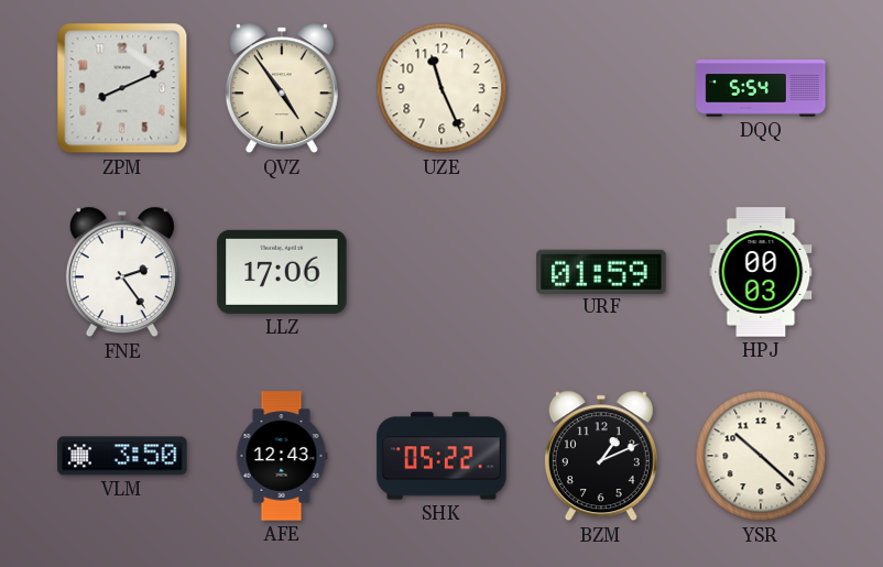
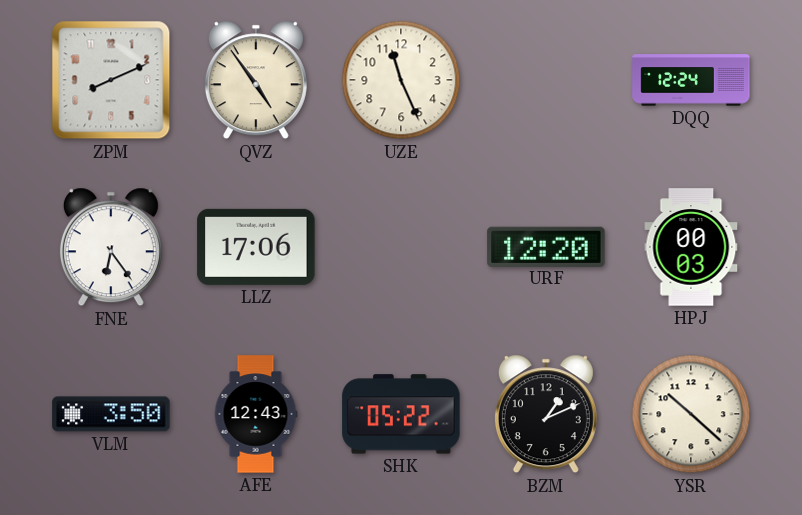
DQQ: 5:54 -> 12:24 (691, 80)
FNE: 2:24 -> 6:24 (111, 247)
URF: 01:59 -> 12:20 (546, 246)
